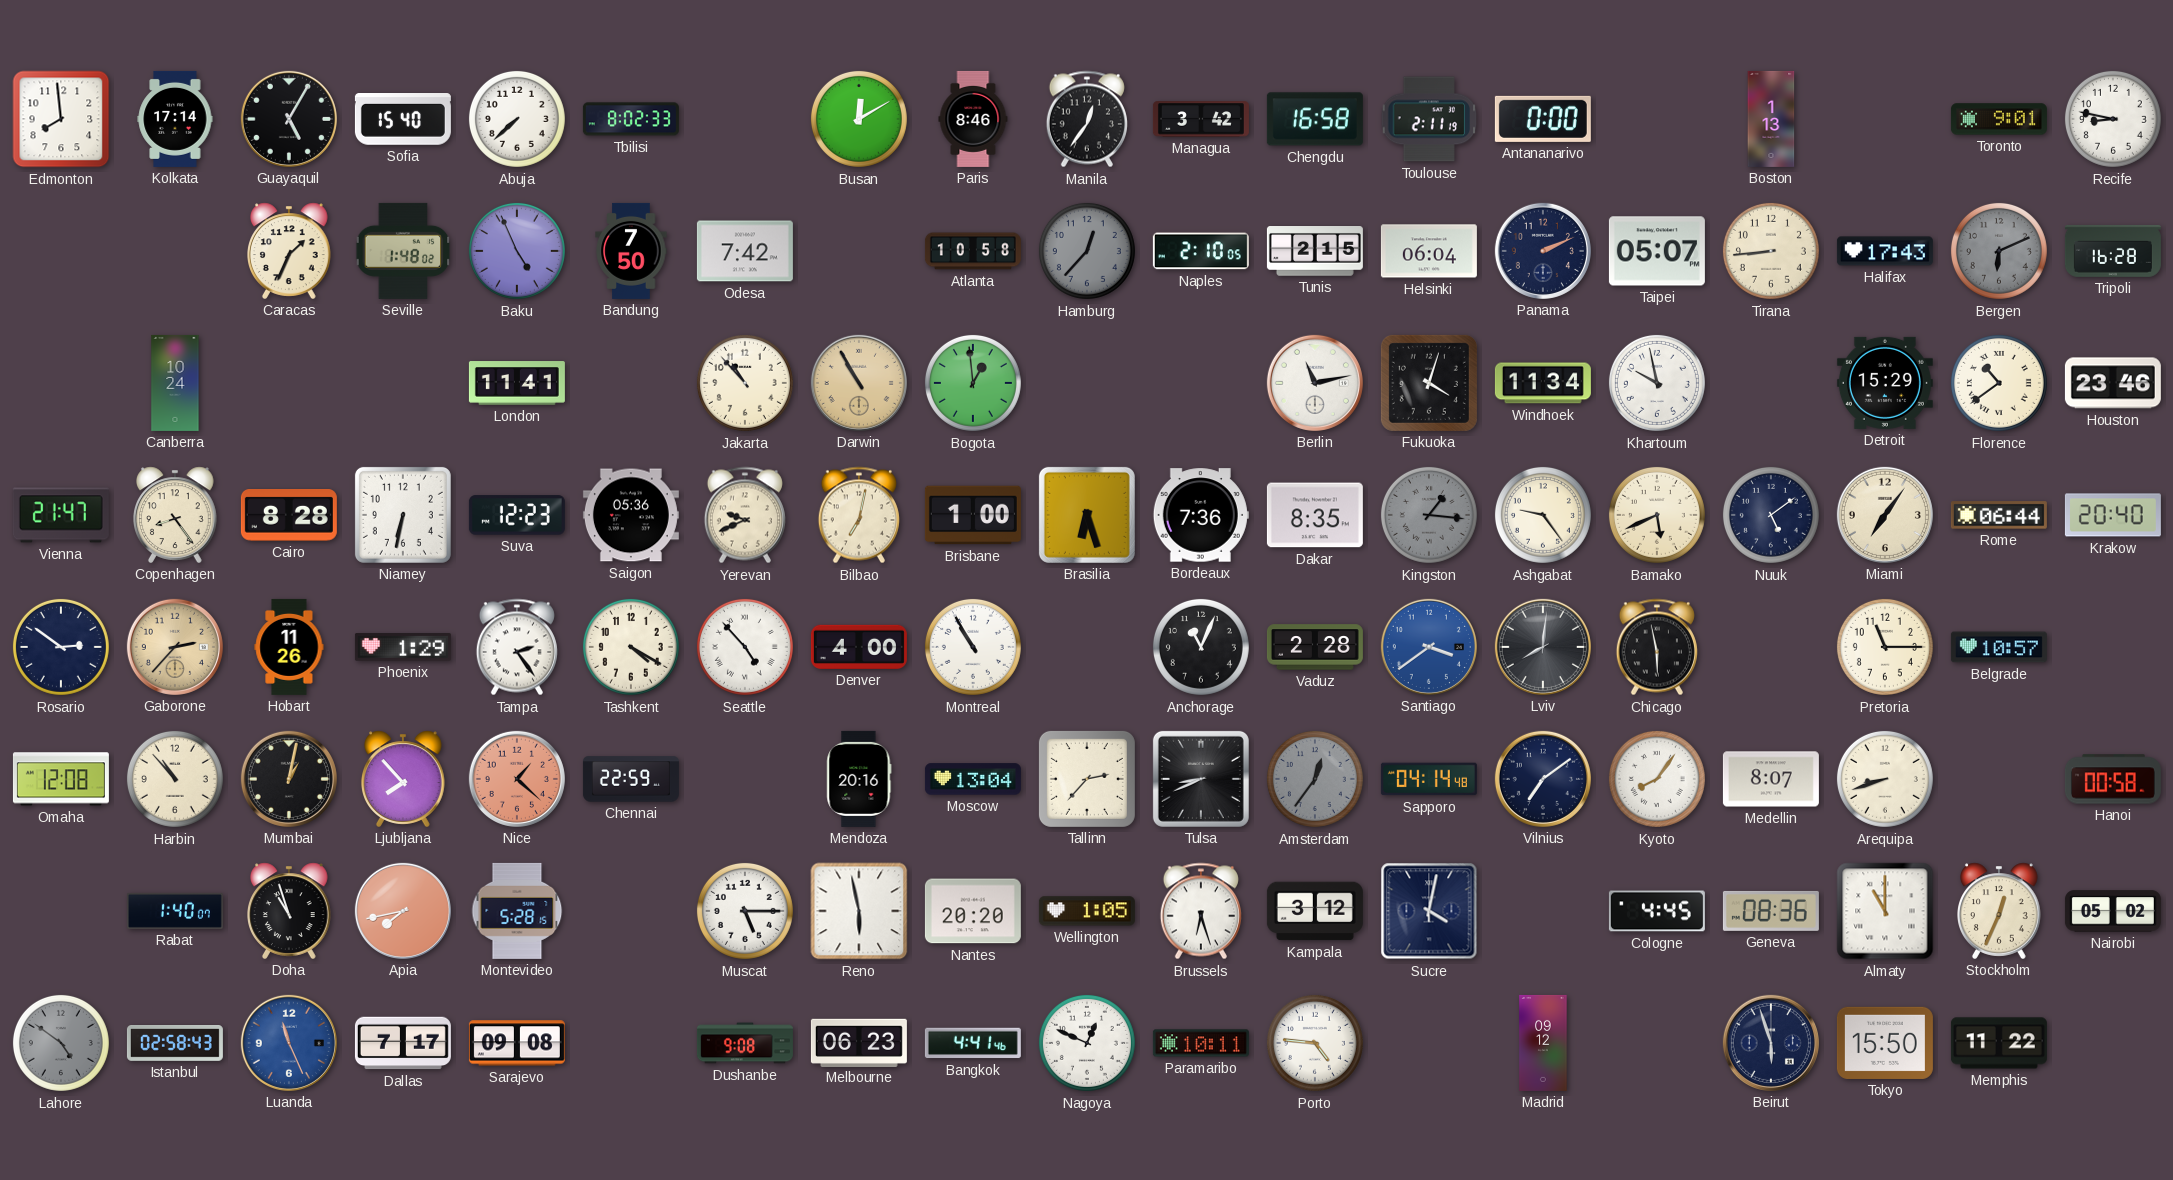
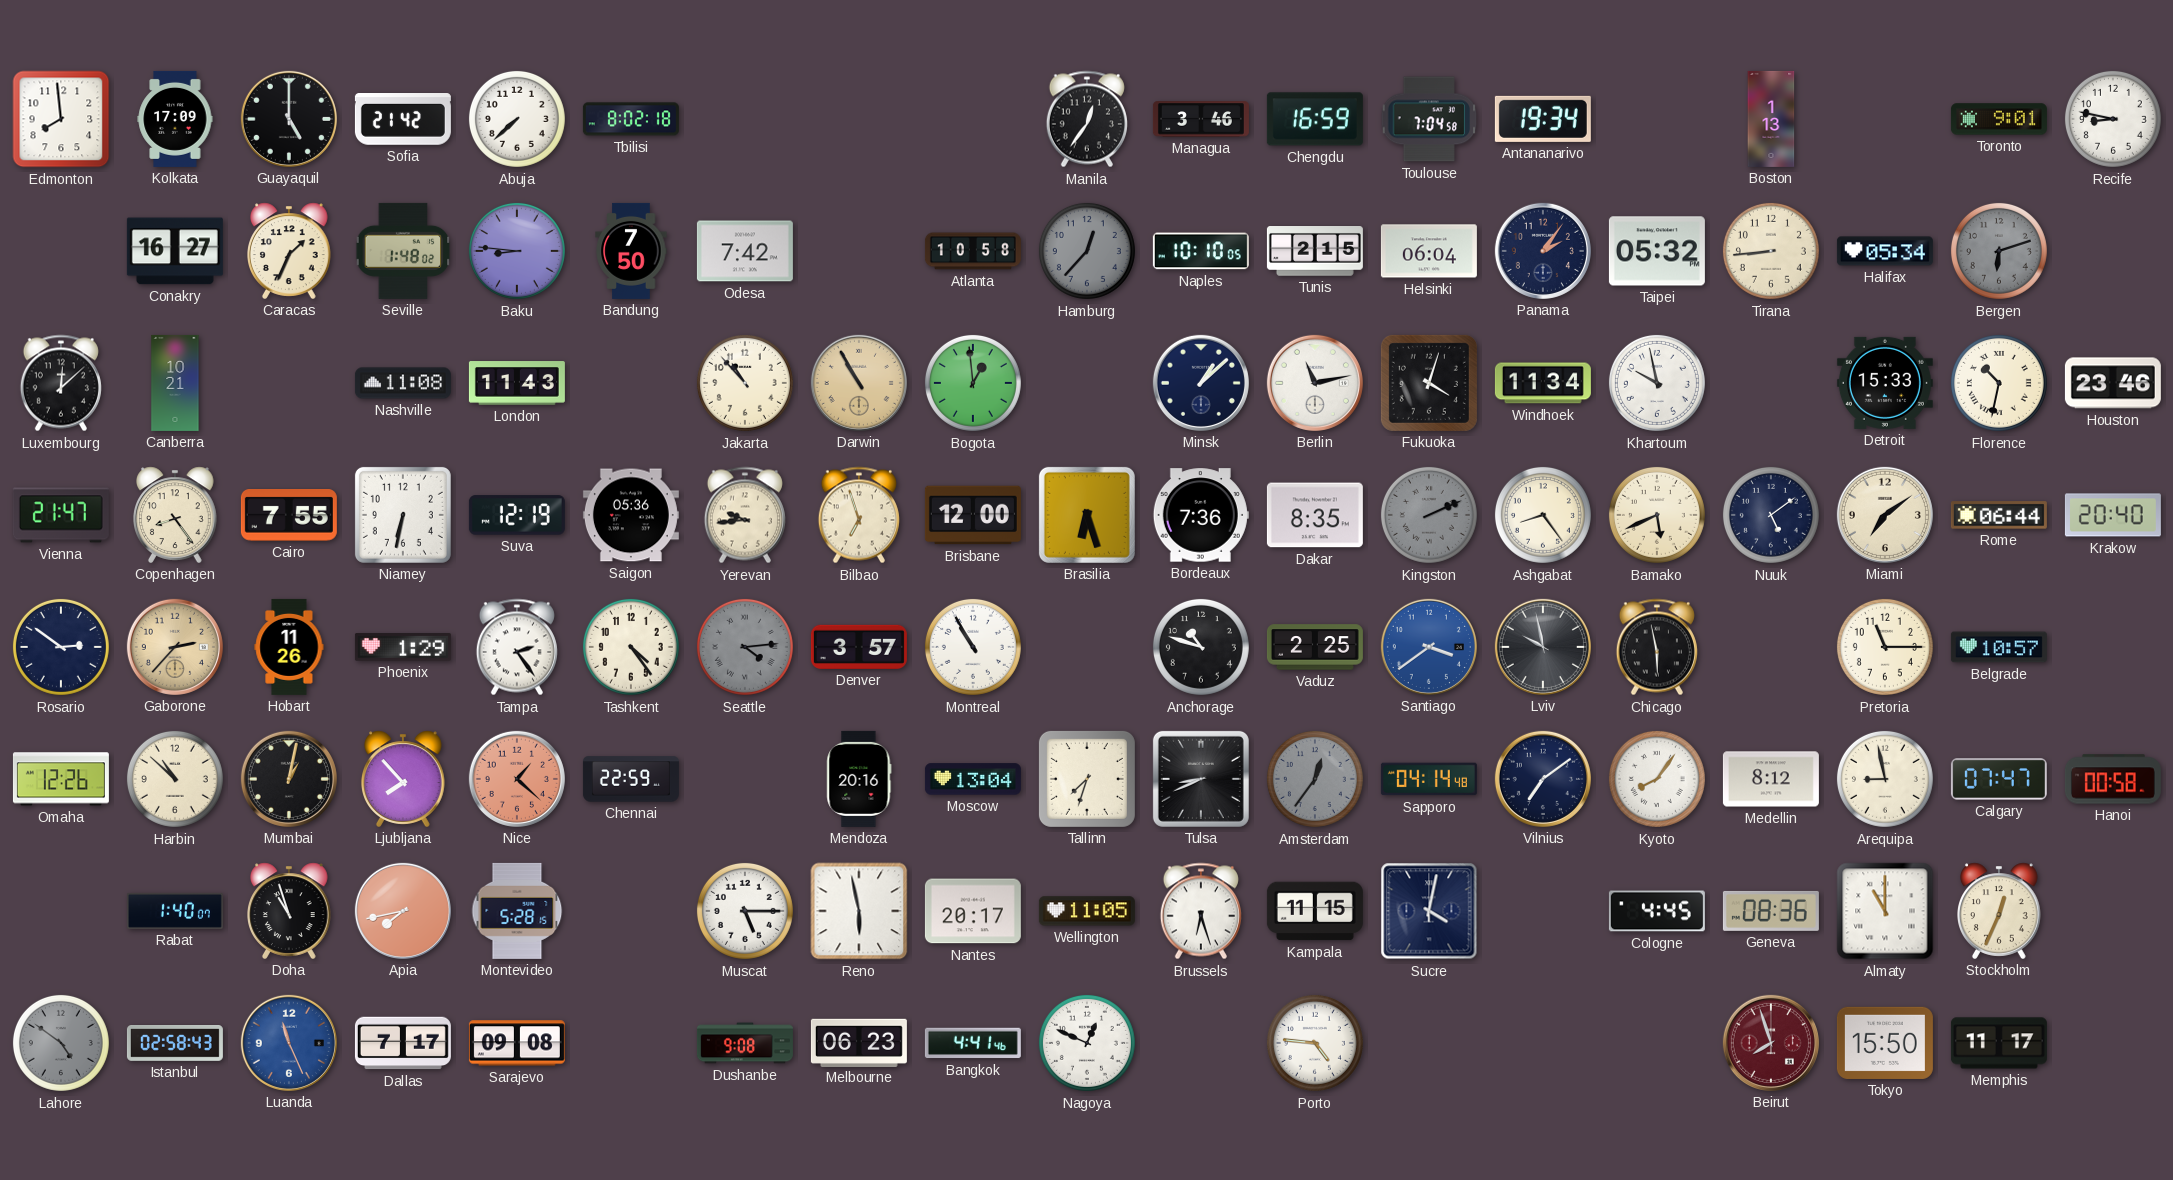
Kolkata: 17:14 -> 17:09 (175, 119)
Guayaquil: 5:05 -> 5:00 (289, 119)
Sofia: 15:40 -> 21:42 (403, 119)
Tbilisi: 8:02:33 -> 8:02:18 (631, 119)
Busan: 12:10 -> none (859, 119)
Paris: 8:46 -> none (973, 119)
Managua: 3:42 -> 3:46 (1201, 119)
Chengdu: 16:58 -> 16:59 (1315, 119)
Toulouse: 2:11 -> 7:04 (1429, 119)
Antananarivo: 0:00 -> 19:34 (1543, 119)
Conakry: none -> 16:27 (175, 251)
Baku: 4:56 -> 8:46 (517, 251)
Naples: 2:10 -> 10:10 (1201, 251)
Panama: 2:11 -> 2:06 (1543, 251)
Taipei: 05:07 -> 05:32 (1657, 251)
Halifax: 17:43 -> 05:34 (1885, 251)
Bergen: 6:11 -> 6:12 (1999, 251)
Tripoli: 16:28 -> none (2113, 251)
Luxembourg: none -> 12:08 (61, 383)
Canberra: 10:24 -> 10:21 (175, 383)
Nashville: none -> 11:08 (403, 383)
London: 11:41 -> 11:43 (517, 383)
Minsk: none -> 1:08 (1201, 383)
Detroit: 15:29 -> 15:33 (1885, 383)
Florence: 10:39 -> 10:32 (1999, 383)
Cairo: 8:28 -> 7:55 (289, 516)
Suva: 12:23 -> 12:19 (517, 515)
Yerevan: 9:41 -> 9:44 (745, 515)
Bilbao: 7:02 -> 6:57 (859, 515)
Brisbane: 1:00 -> 12:00 (973, 515)
Kingston: 1:16 -> 2:11 (1429, 515)
Ashgabat: 9:24 -> 8:24 (1543, 515)
Miami: 7:06 -> 7:09 (1885, 515)
Tashkent: 4:20 -> 4:24 (631, 647)
Seattle: 4:53 -> 4:14 (745, 647)
Seattle dial: white -> grey (745, 647)
Denver: 4:00 -> 3:57 (859, 647)
Anchorage: 11:04 -> 10:48 (1201, 647)
Vaduz: 2:28 -> 2:25 (1315, 647)
Lviv: 8:01 -> 9:58 (1543, 647)
Omaha: 12:08 -> 12:26 (61, 779)
Harbin: 10:53 -> 10:52 (175, 779)
Tallinn: 2:37 -> 7:33 (1087, 779)
Medellin: 8:07 -> 8:12 (1771, 779)
Arequipa: 8:42 -> 8:58 (1885, 779)
Calgary: none -> 07:47 (1999, 779)
Nantes: 20:20 -> 20:17 (973, 911)
Wellington: 1:05 -> 11:05 (1087, 911)
Kampala: 3:12 -> 11:15 (1315, 911)
Nairobi: 05:02 -> none (2113, 911)
Paramaribo: 10:11 -> none (1201, 1043)
Madrid: 09:12 -> none (1543, 1043)
Beirut: 5:57 -> 7:57 (1771, 1043)
Beirut dial: navy -> burgundy (1771, 1043)
Memphis: 11:22 -> 11:17 (1999, 1043)
